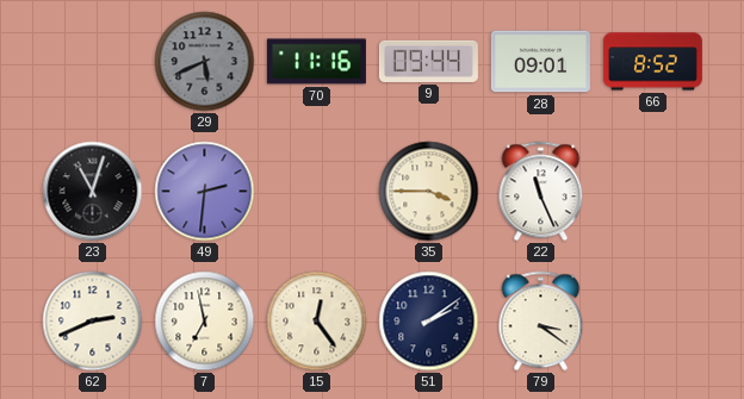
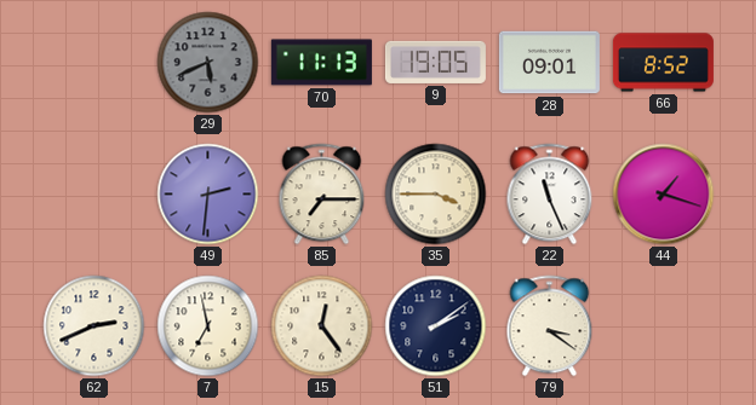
70: 11:16 -> 11:13 (321, 63)
9: 09:44 -> 19:05 (435, 62)
23: 11:03 -> none (93, 192)
85: none -> 7:15 (322, 195)
44: none -> 1:18 (664, 195)
